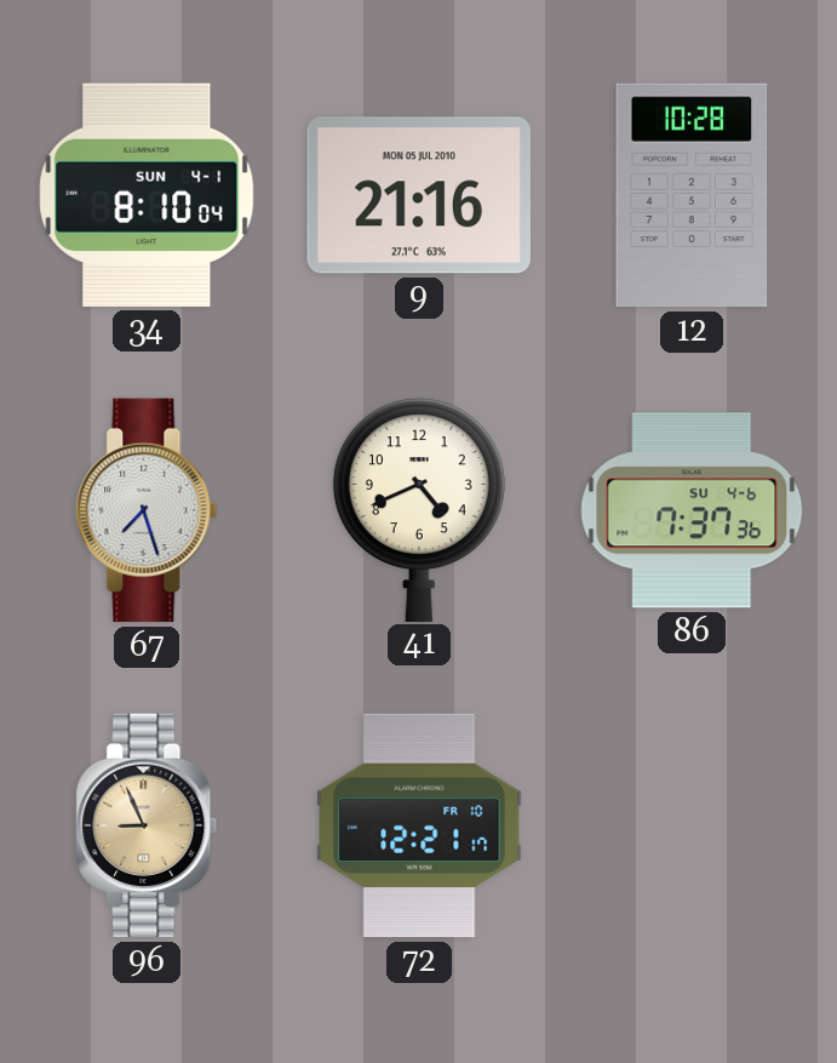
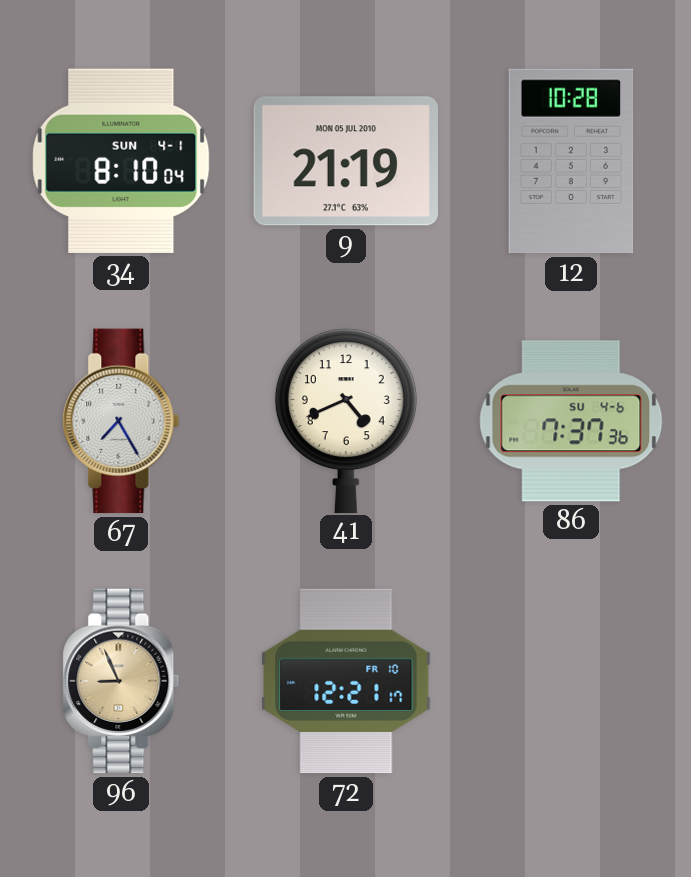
9: 21:16 -> 21:19 (345, 161)
67: 7:27 -> 7:25 (121, 421)
